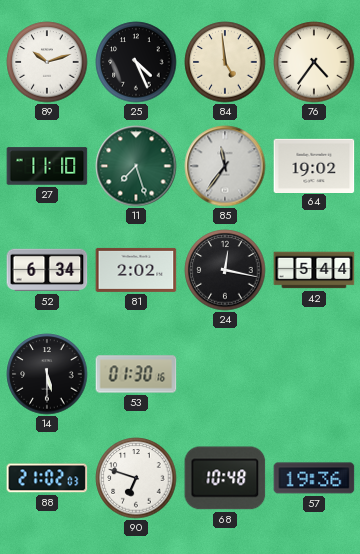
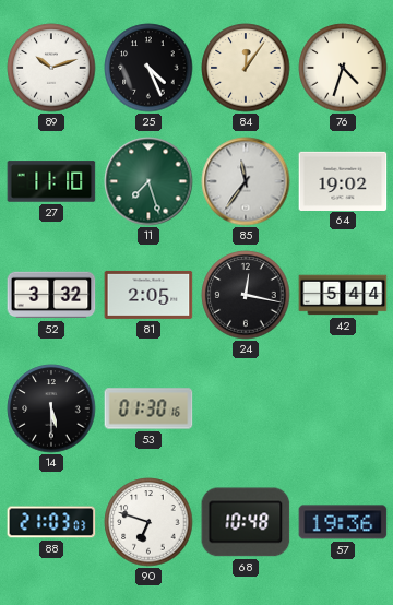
84: 4:59 -> 12:06 (246, 68)
76: 4:36 -> 4:33 (343, 68)
52: 6:34 -> 3:32 (51, 295)
81: 2:02 -> 2:05 (148, 295)
88: 21:02 -> 21:03 (51, 522)
